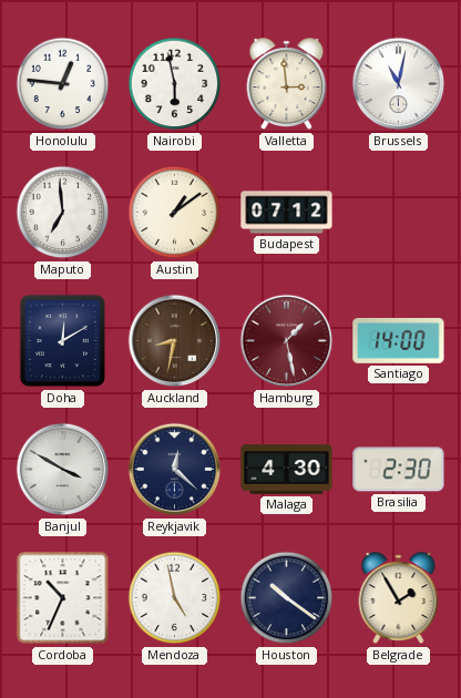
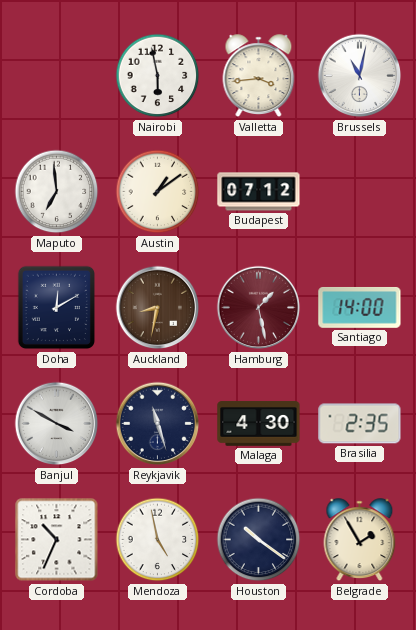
Honolulu: 12:46 -> none (63, 84)
Valletta: 2:59 -> 3:44 (259, 76)
Reykjavik: 12:22 -> 11:27 (158, 424)
Brasilia: 2:30 -> 2:35 (360, 424)
